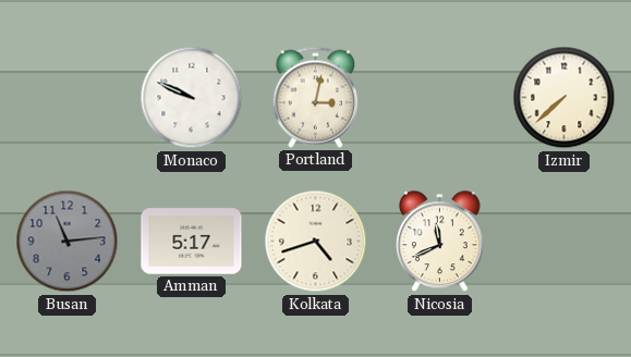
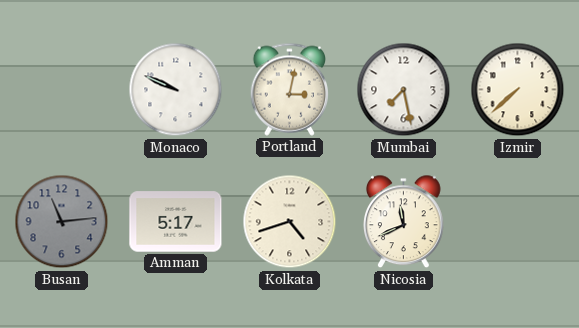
Mumbai: none -> 7:28 (404, 90)
